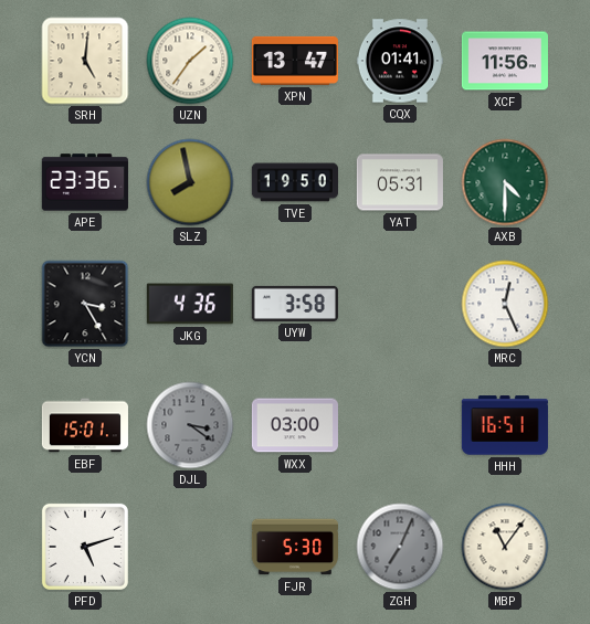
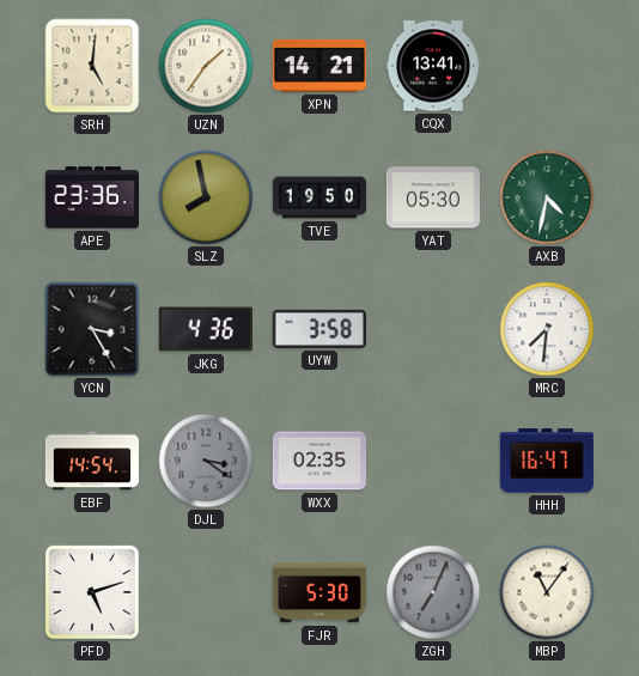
XPN: 13:47 -> 14:21 (319, 66)
CQX: 01:41 -> 13:41 (433, 66)
XCF: 11:56 -> none (505, 61)
YAT: 05:31 -> 05:30 (433, 197)
AXB: 4:30 -> 4:32 (547, 197)
MRC: 12:26 -> 7:31 (547, 329)
EBF: 15:01 -> 14:54 (92, 461)
WXX: 03:00 -> 02:35 (319, 461)
HHH: 16:51 -> 16:47 (547, 461)
